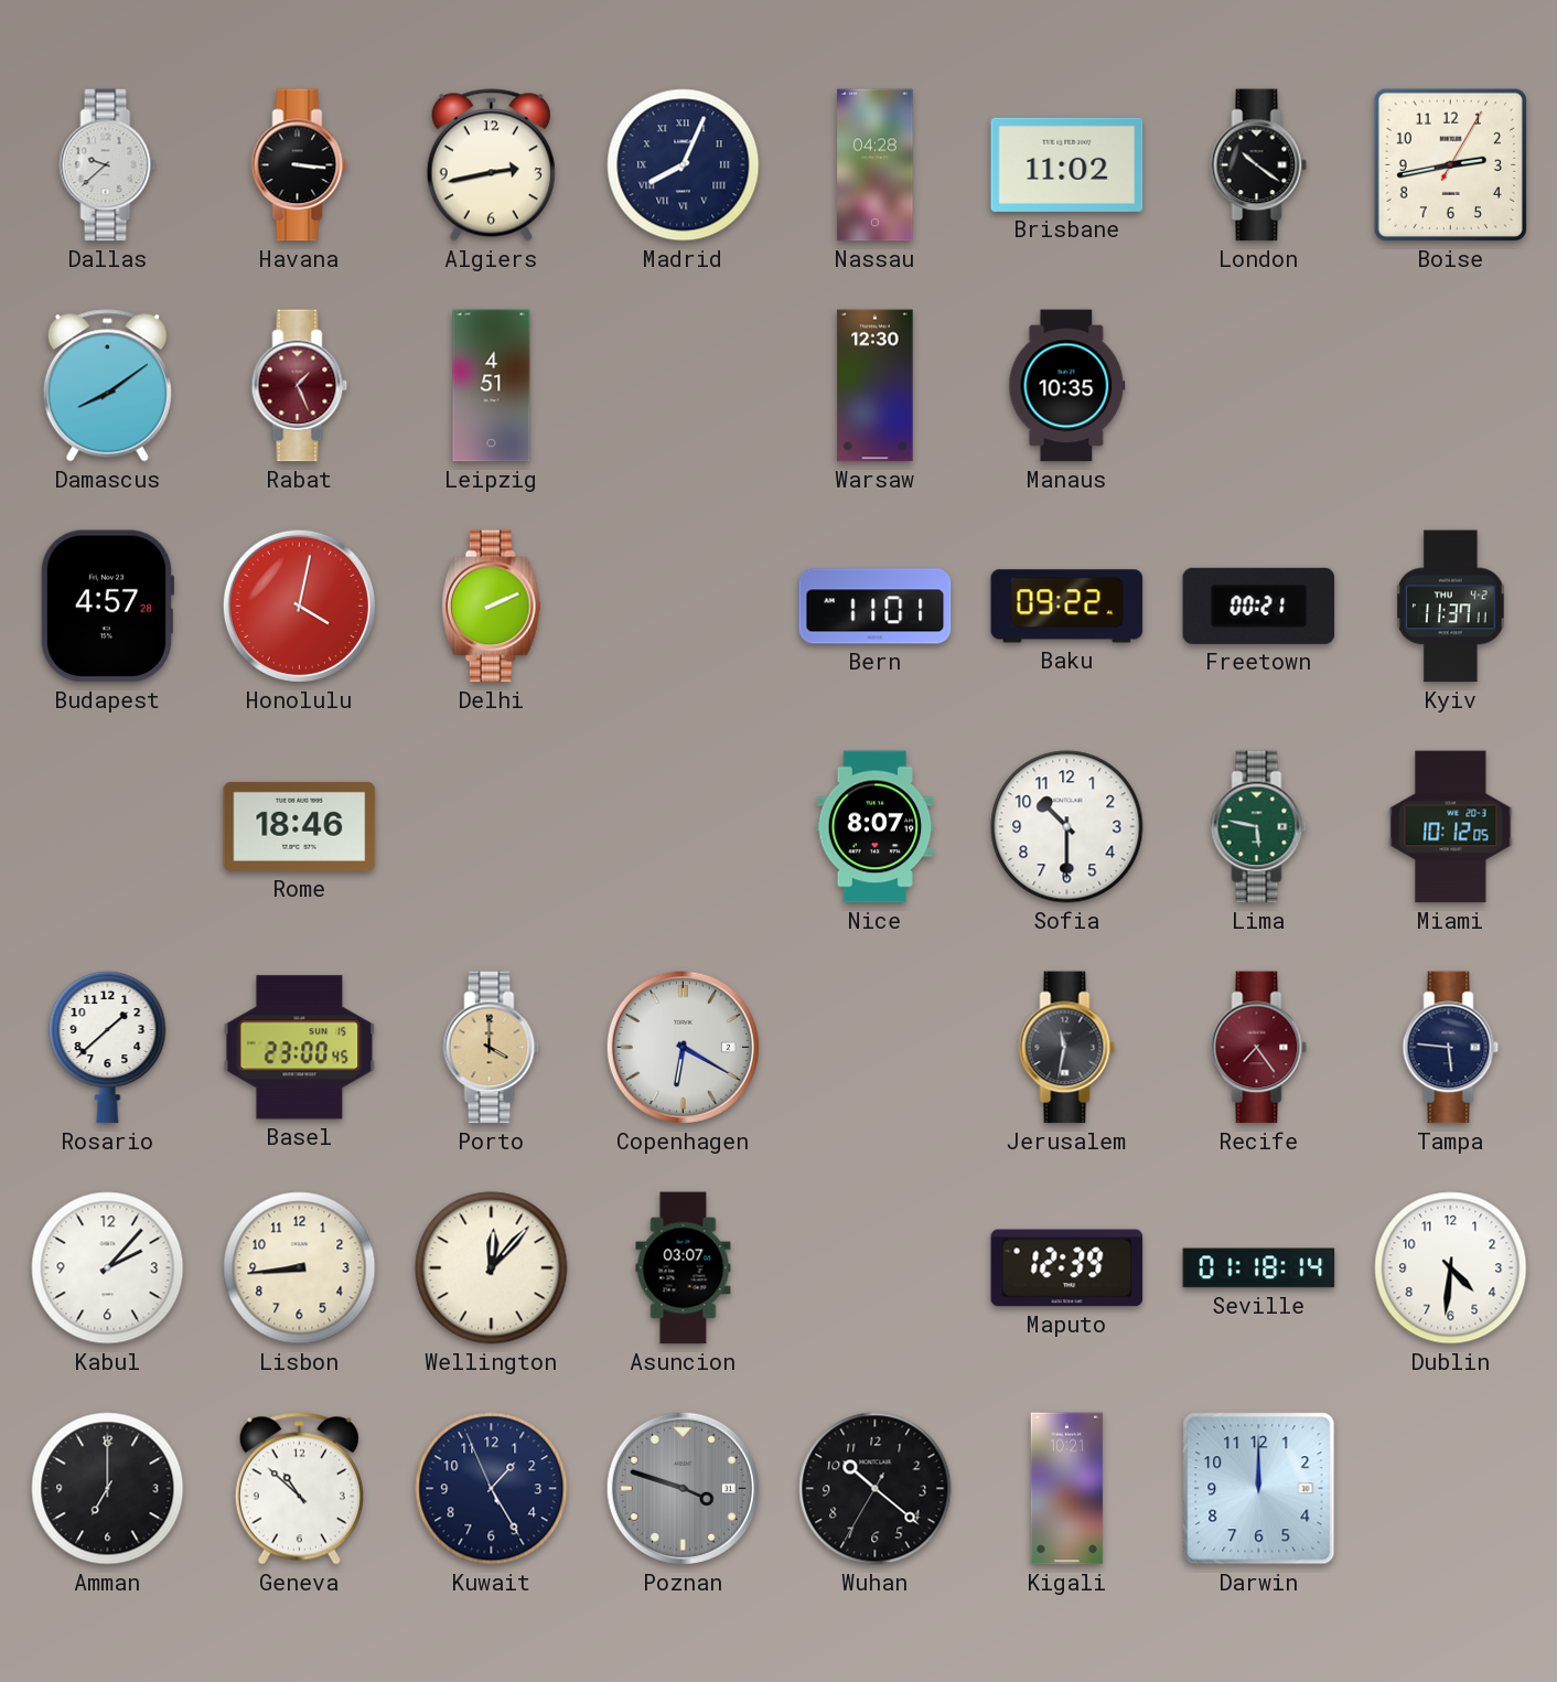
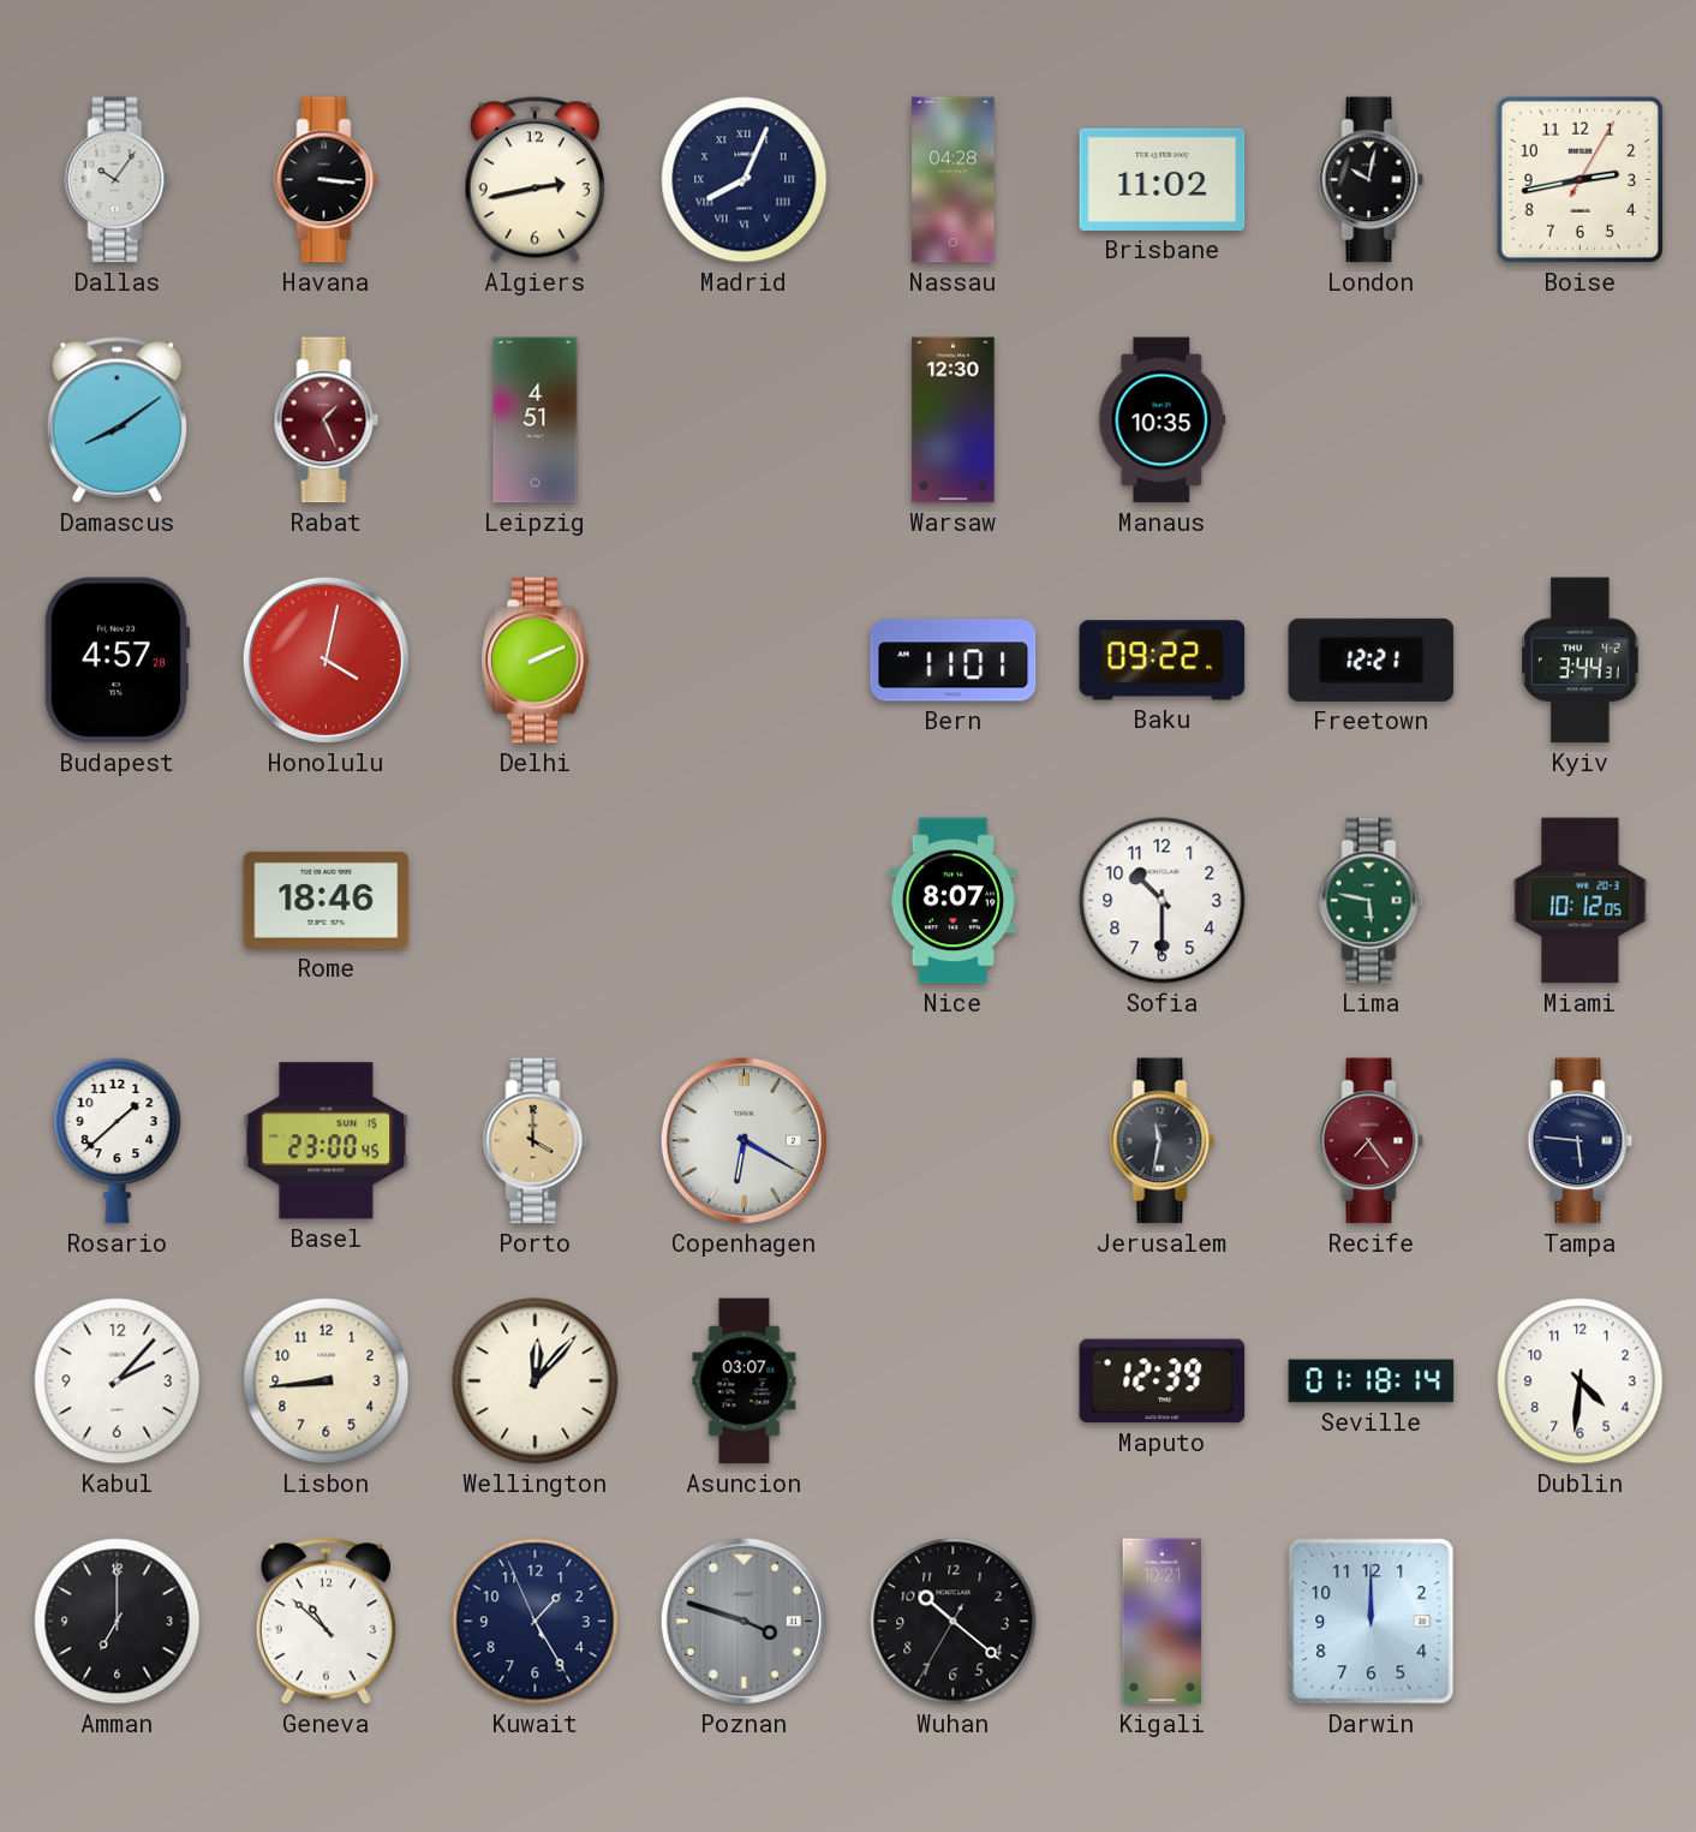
Dallas: 9:38 -> 10:06 (118, 180)
London: 10:21 -> 10:02 (1372, 180)
Freetown: 00:21 -> 12:21 (1372, 660)
Kyiv: 11:37 -> 3:44 (1581, 661)
